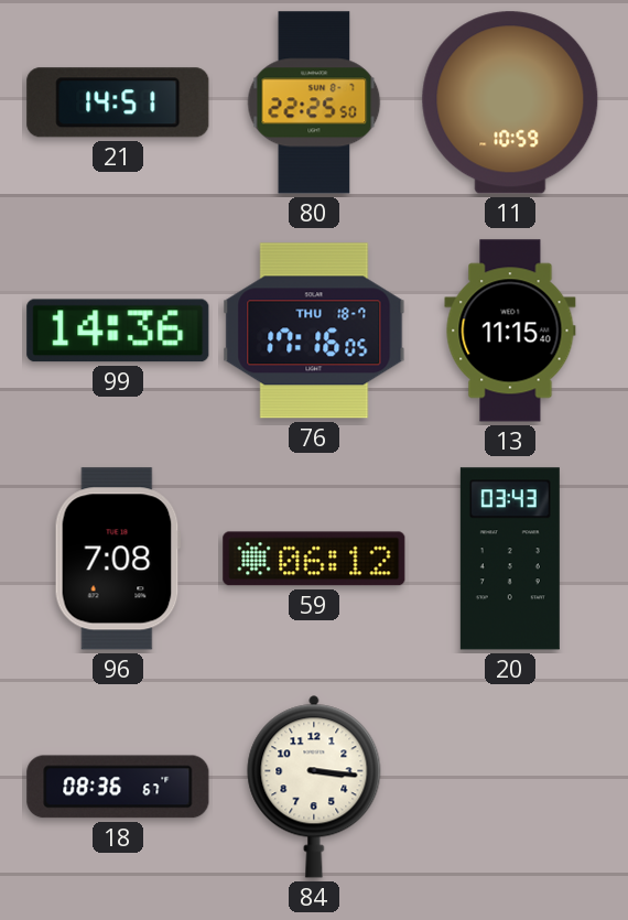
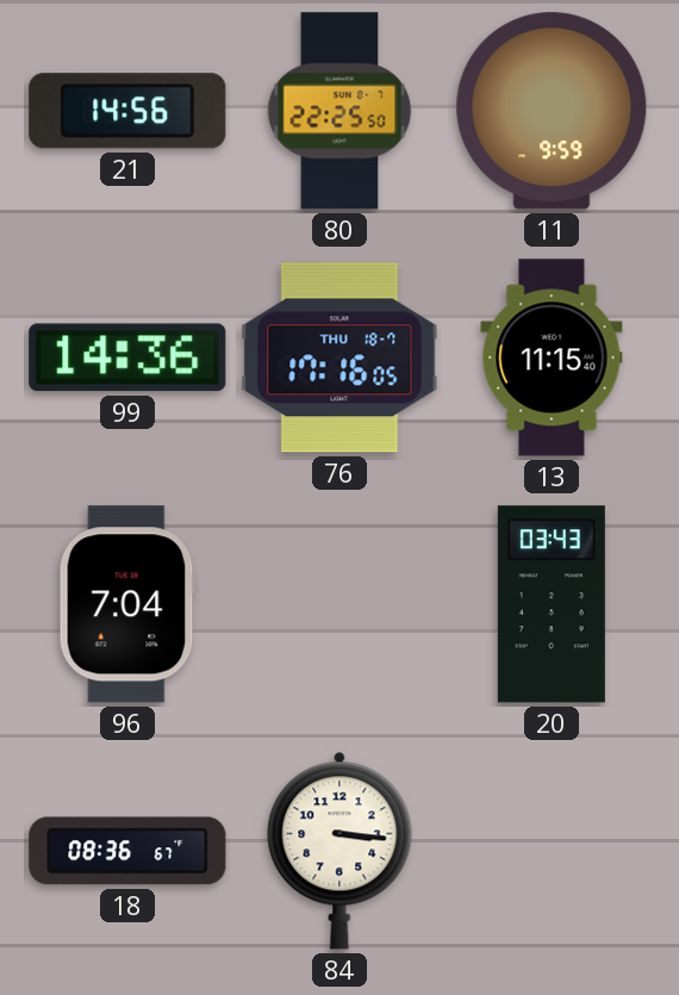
21: 14:51 -> 14:56 (127, 111)
11: 10:59 -> 9:59 (552, 111)
96: 7:08 -> 7:04 (127, 604)
59: 06:12 -> none (314, 559)
